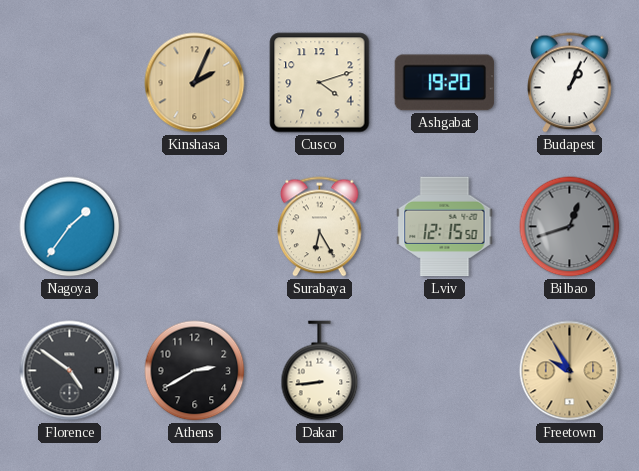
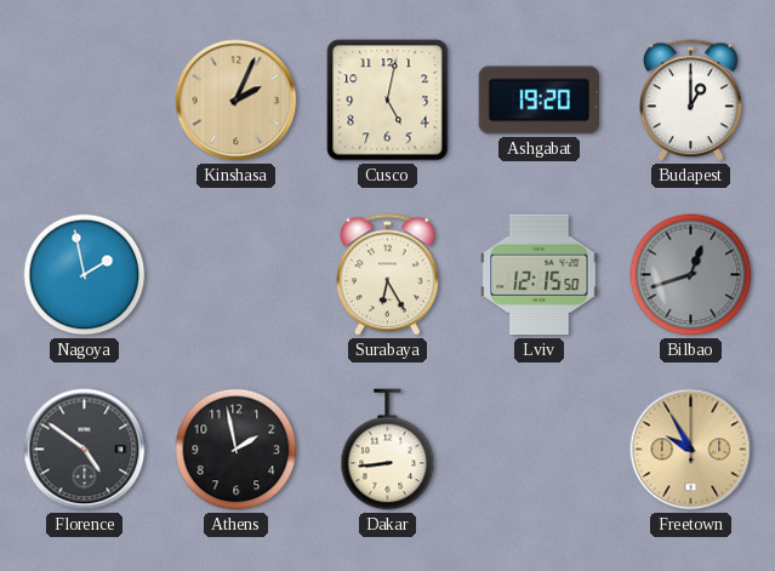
Cusco: 4:12 -> 5:02 (388, 101)
Budapest: 1:04 -> 1:00 (691, 101)
Nagoya: 1:36 -> 1:58 (85, 275)
Athens: 2:40 -> 1:58 (237, 450)
